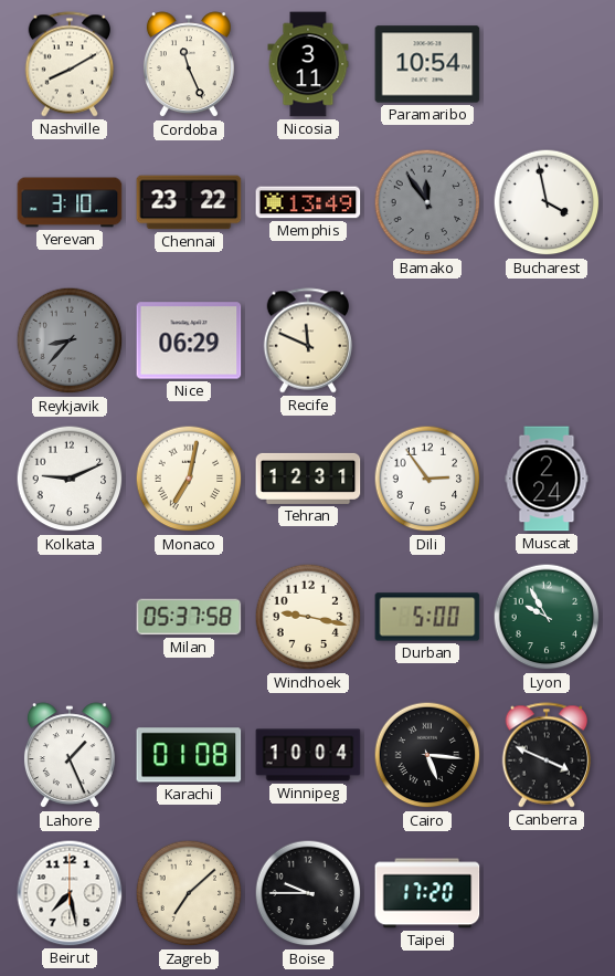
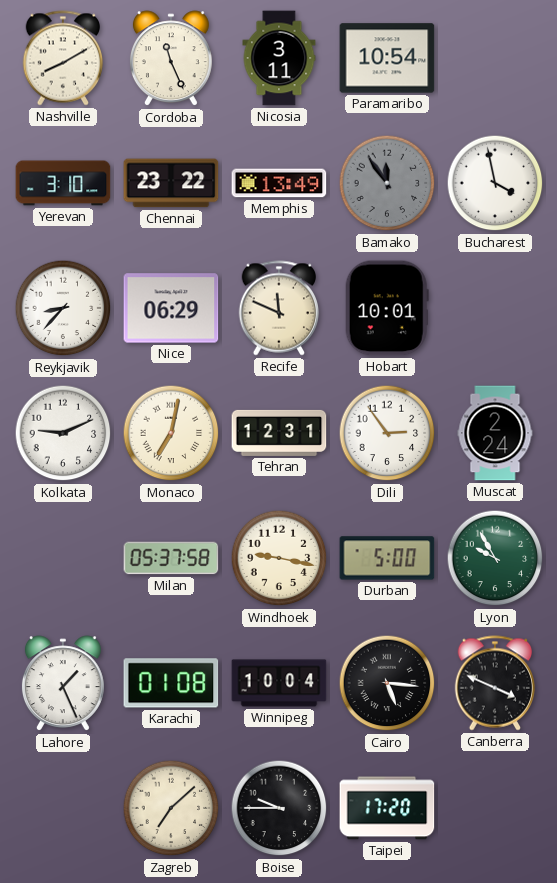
Reykjavik dial: grey -> white (63, 308)
Hobart: none -> 10:01 (387, 308)
Beirut: 7:28 -> none (70, 893)
